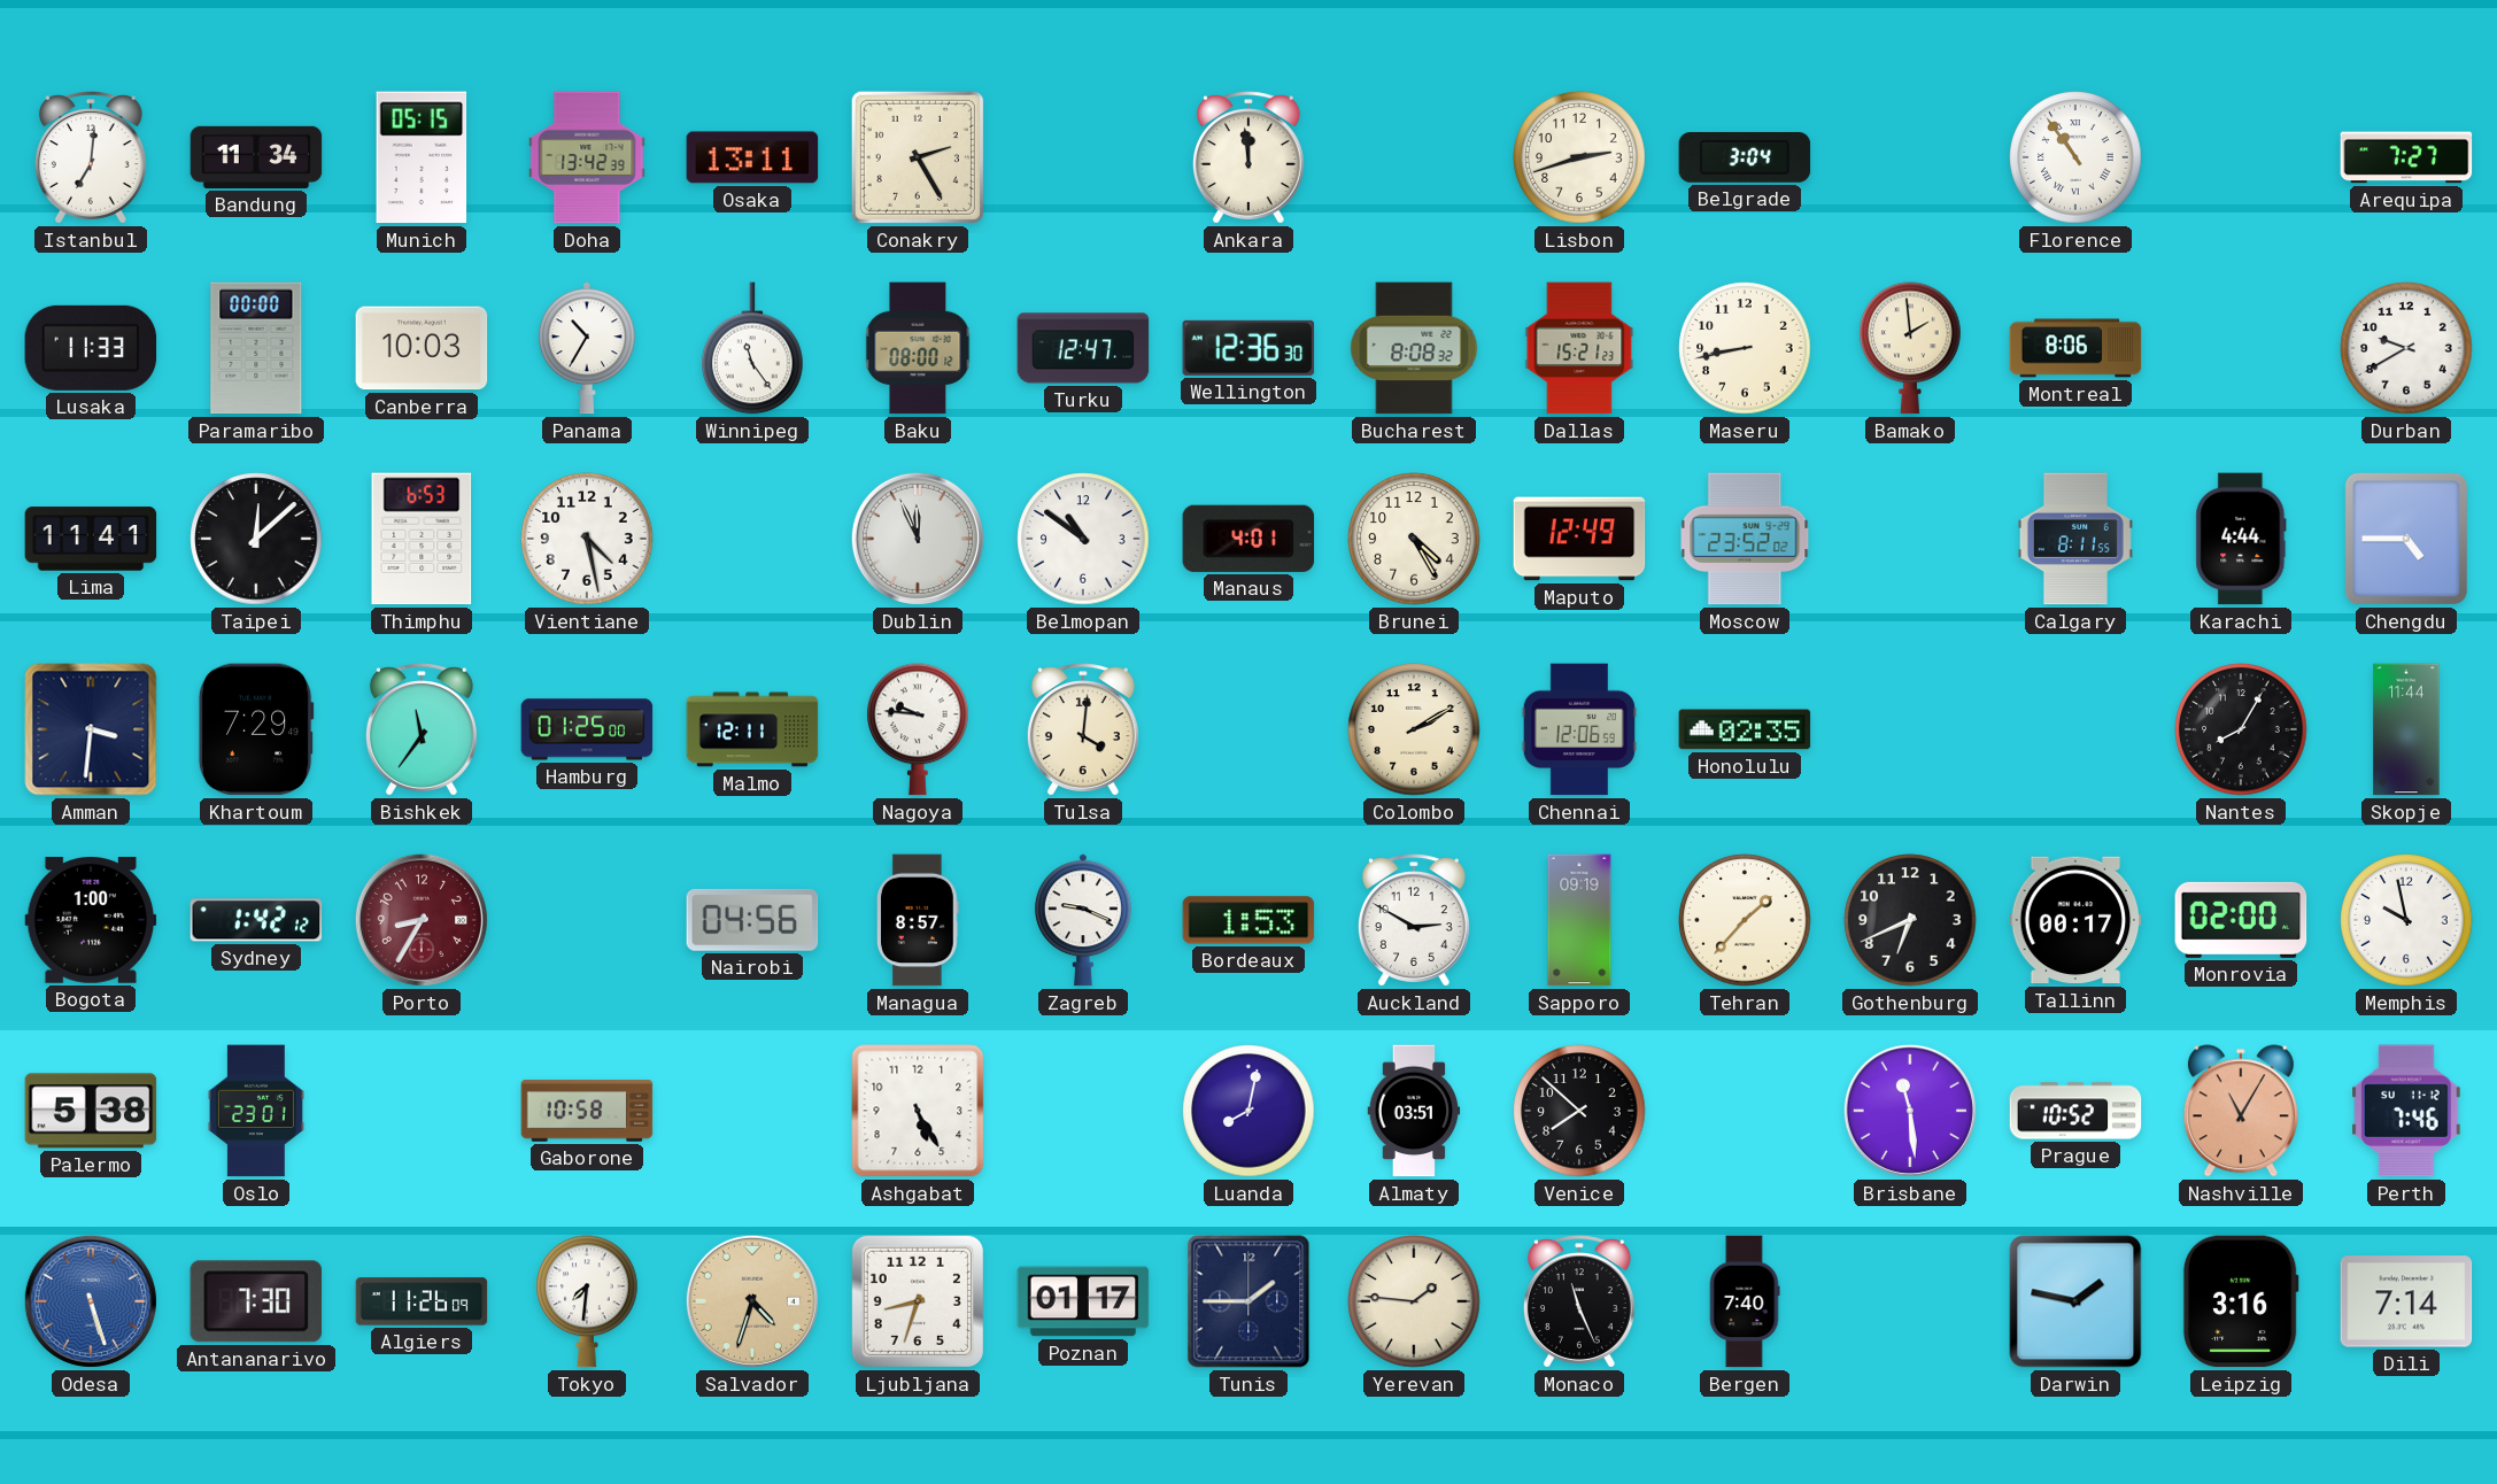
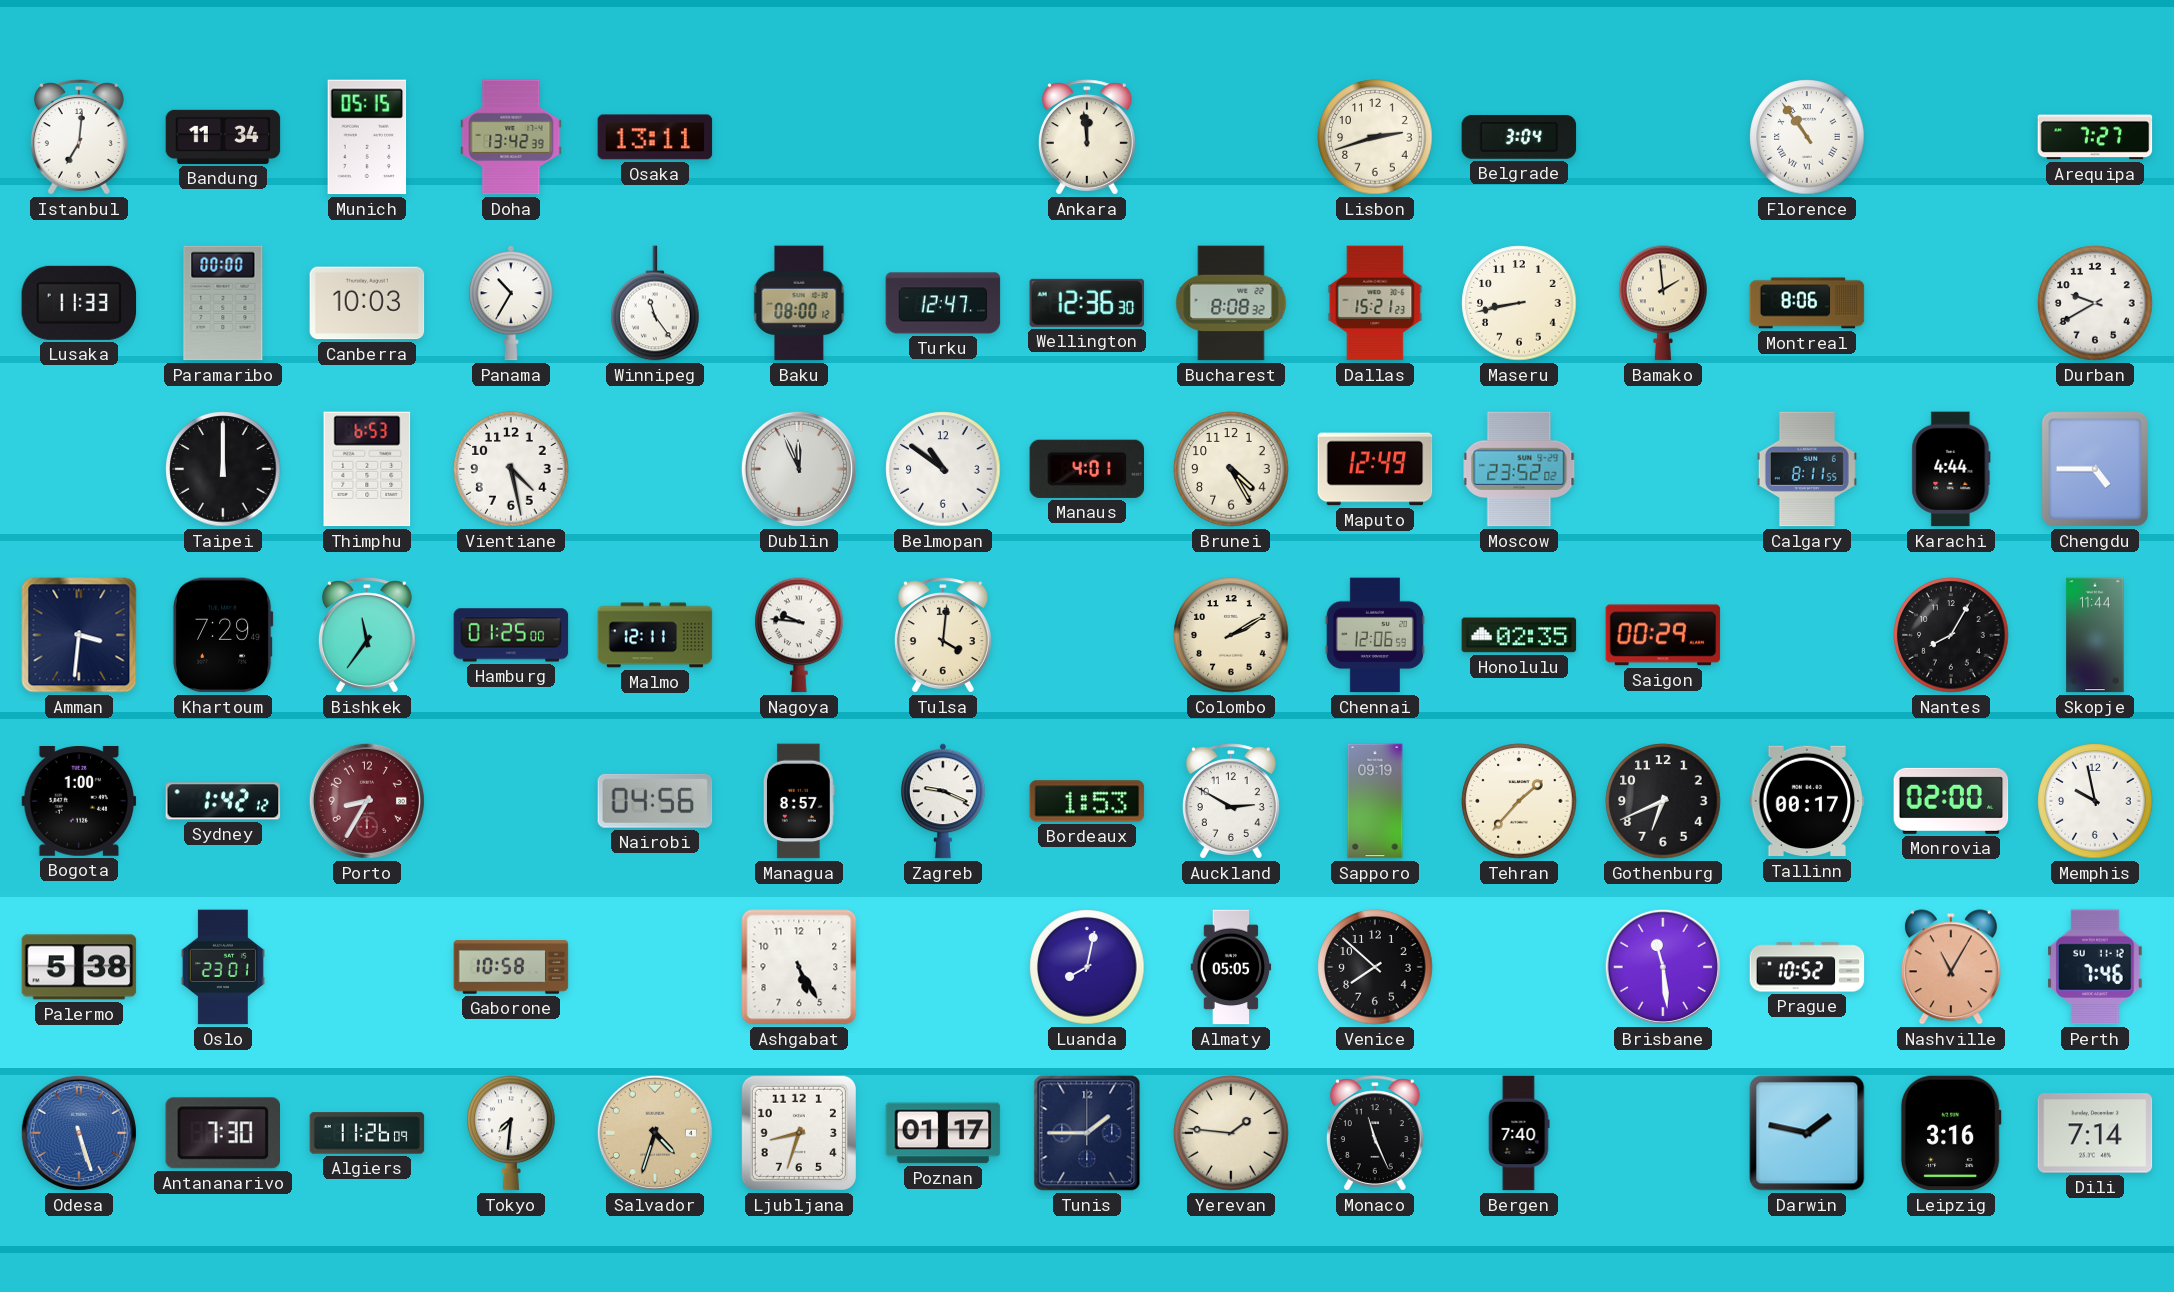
Conakry: 2:25 -> none (918, 157)
Lima: 11:41 -> none (91, 539)
Taipei: 12:08 -> 12:00 (223, 469)
Saigon: none -> 00:29 (1663, 635)
Almaty: 03:51 -> 05:05 (1231, 967)
